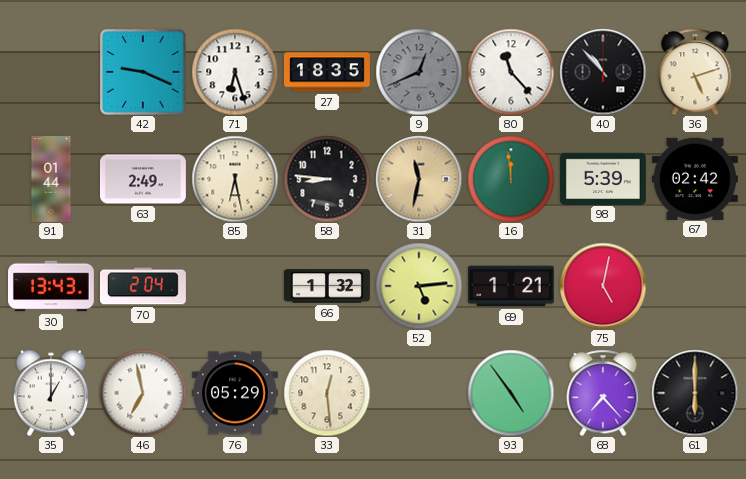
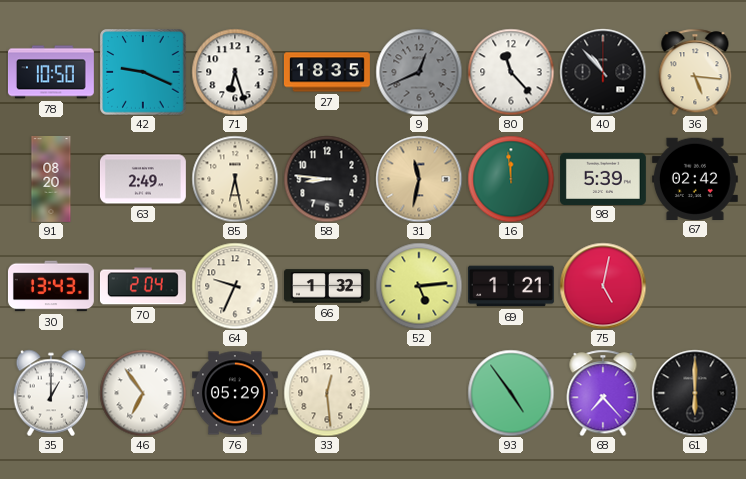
78: none -> 10:50 (51, 72)
36: 5:12 -> 5:16 (695, 72)
91: 01:44 -> 08:20 (51, 180)
64: none -> 9:34 (235, 286)
46: 6:58 -> 6:54 (143, 393)
